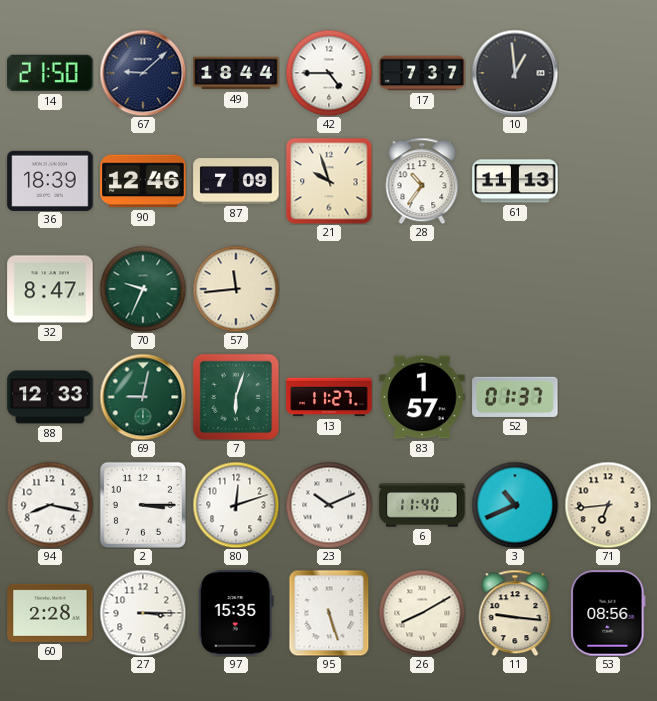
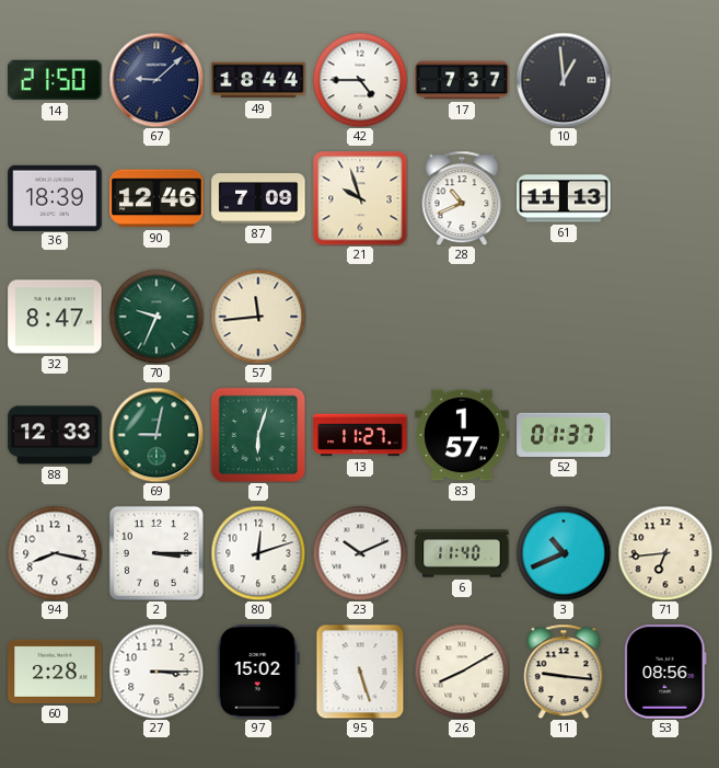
28: 10:36 -> 10:41 (462, 198)
97: 15:35 -> 15:02 (258, 672)
